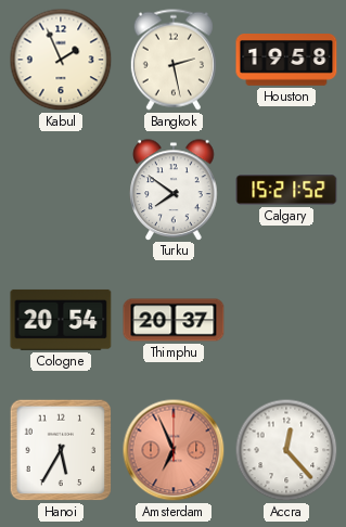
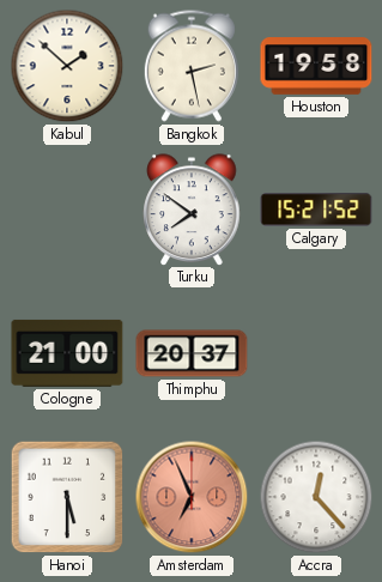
Kabul: 1:56 -> 1:52 (67, 66)
Cologne: 20:54 -> 21:00 (67, 353)
Hanoi: 5:35 -> 5:30 (67, 497)
